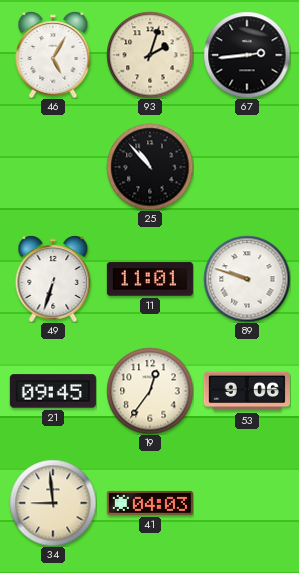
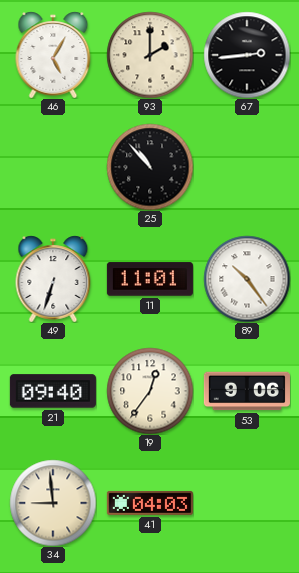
93: 2:03 -> 2:00 (150, 55)
89: 9:48 -> 10:24 (247, 279)
21: 09:45 -> 09:40 (53, 391)
